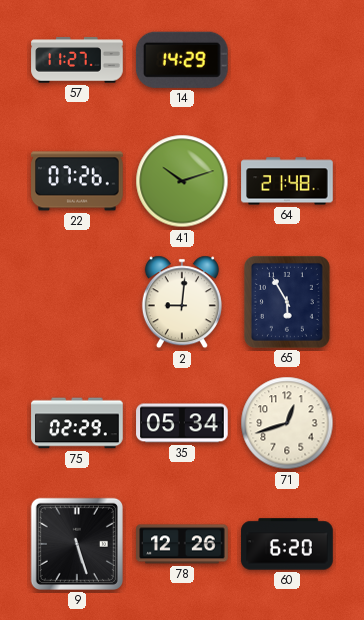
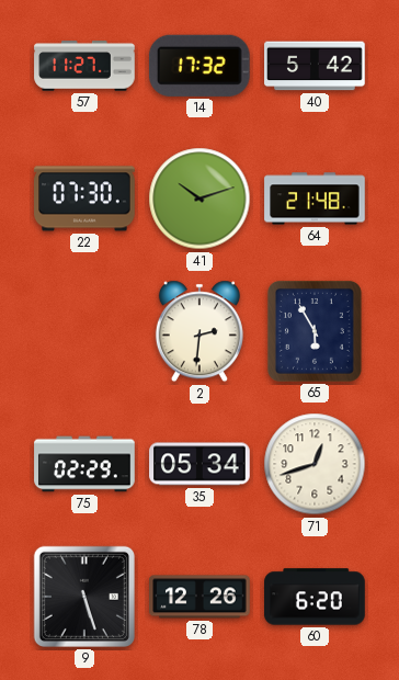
14: 14:29 -> 17:32 (200, 66)
40: none -> 5:42 (315, 66)
22: 07:26 -> 07:30 (84, 199)
2: 9:01 -> 2:31 (200, 331)
